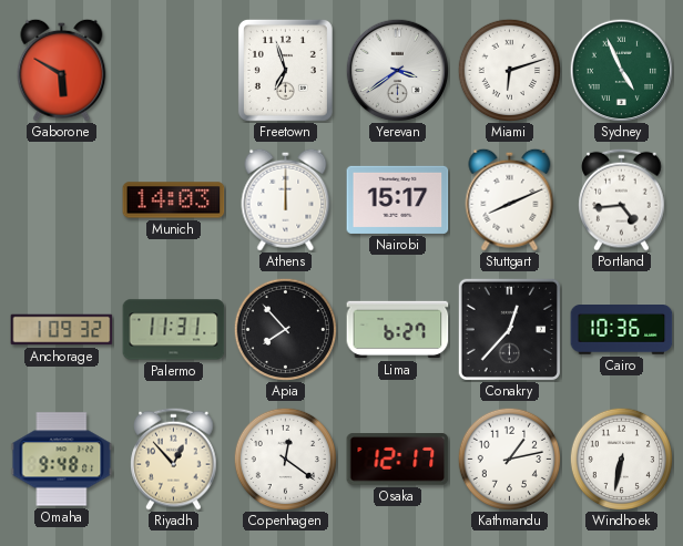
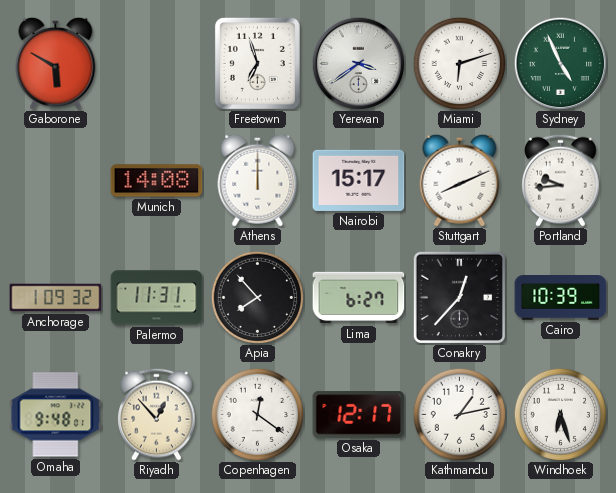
Munich: 14:03 -> 14:08 (157, 181)
Portland: 4:44 -> 9:44 (561, 180)
Cairo: 10:36 -> 10:39 (561, 298)
Windhoek: 6:32 -> 6:27 (560, 414)
